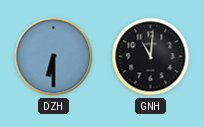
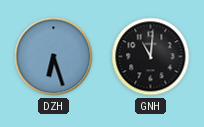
DZH: 6:30 -> 6:27 (54, 57)
